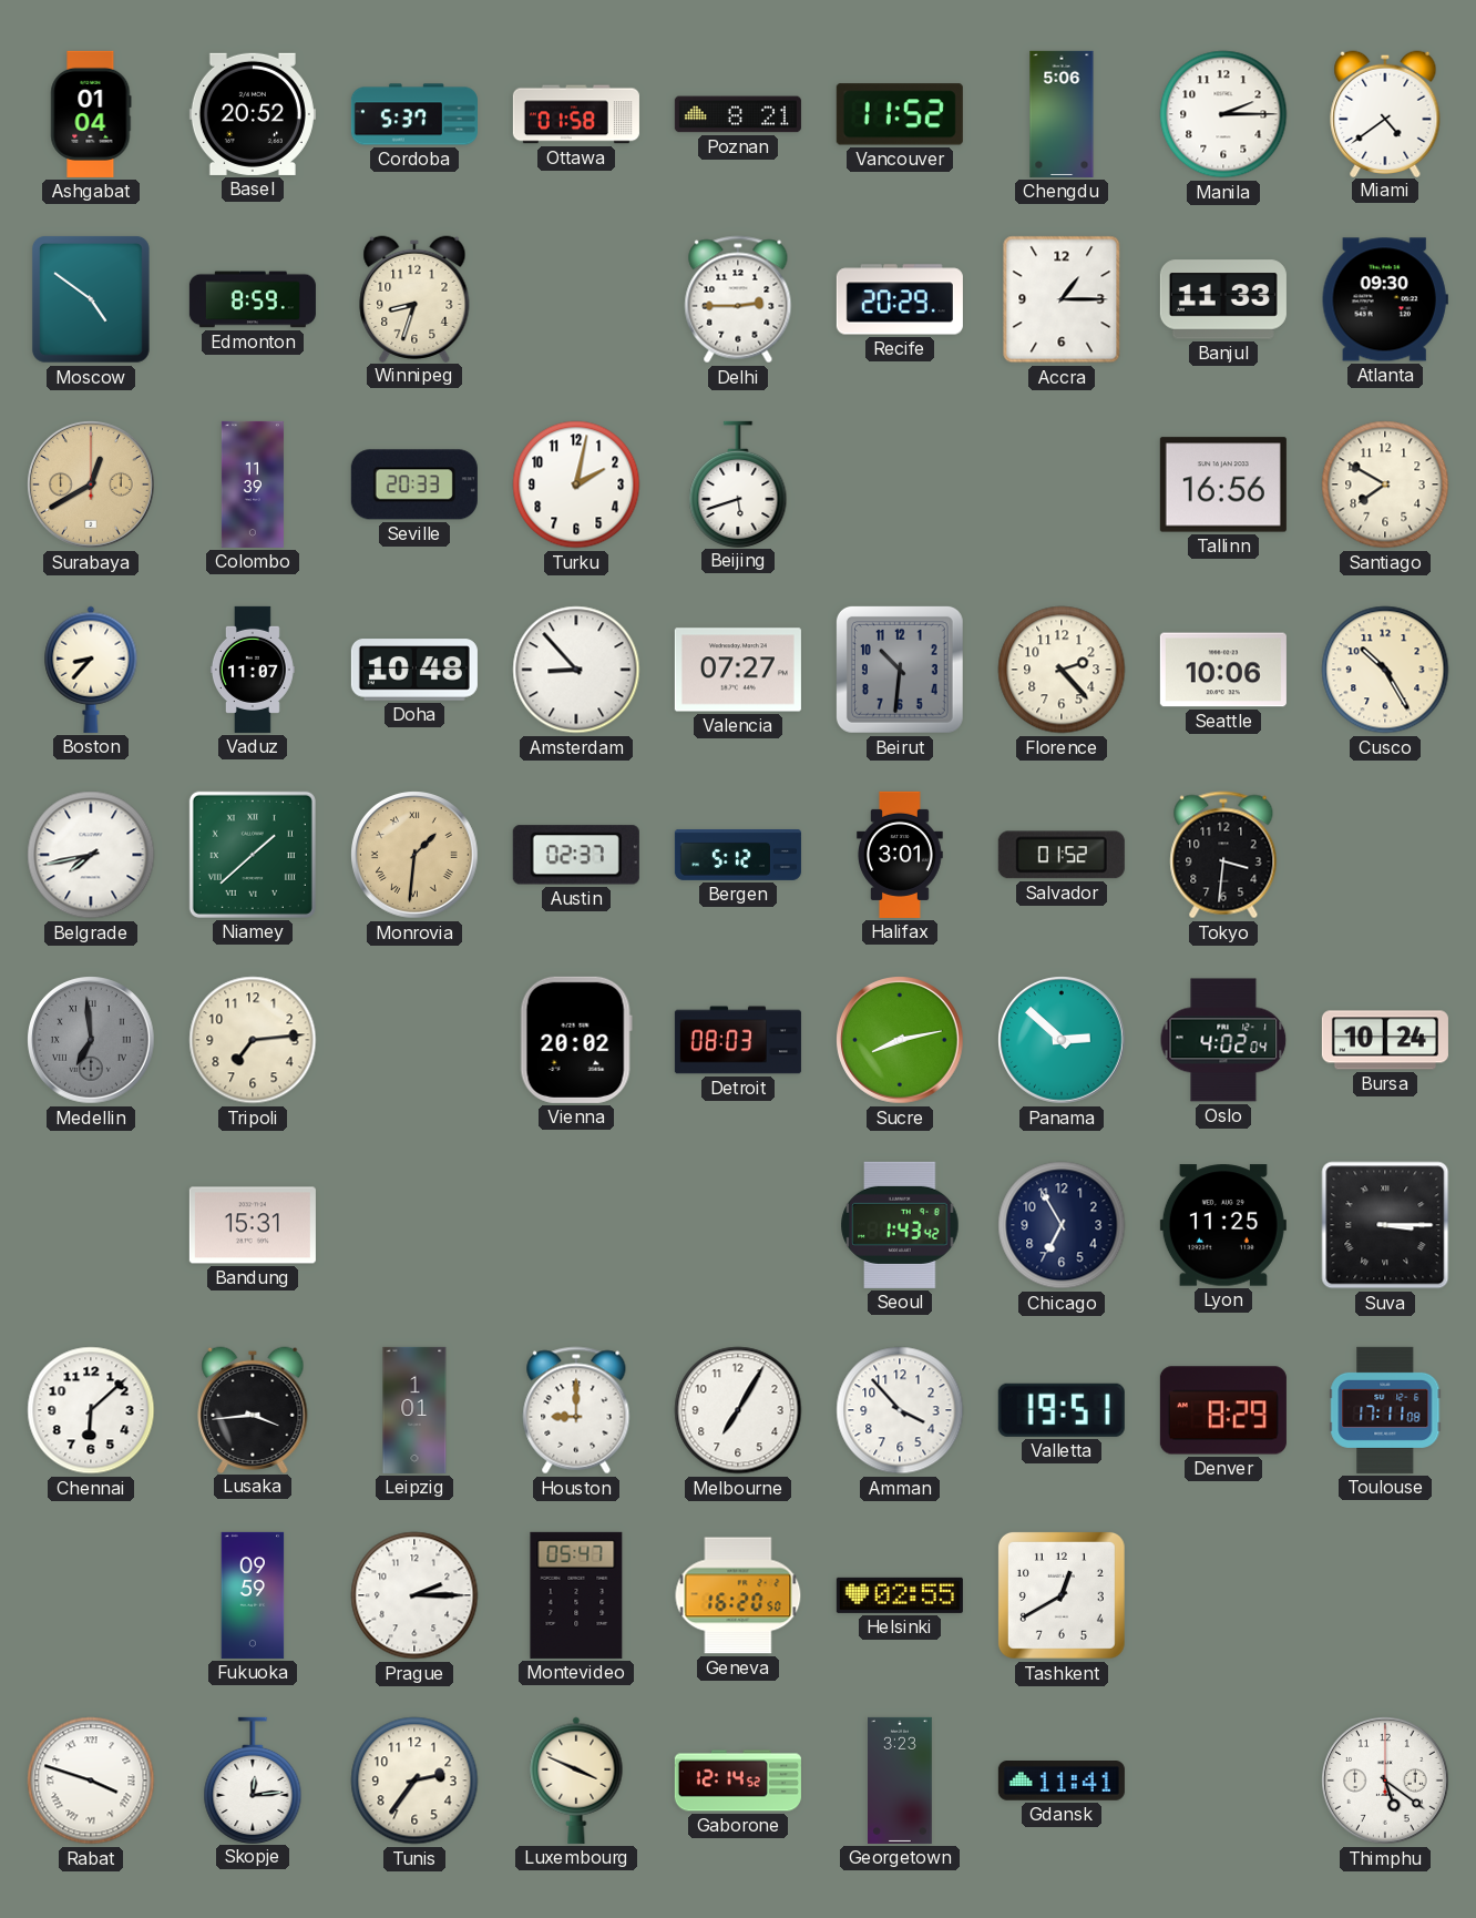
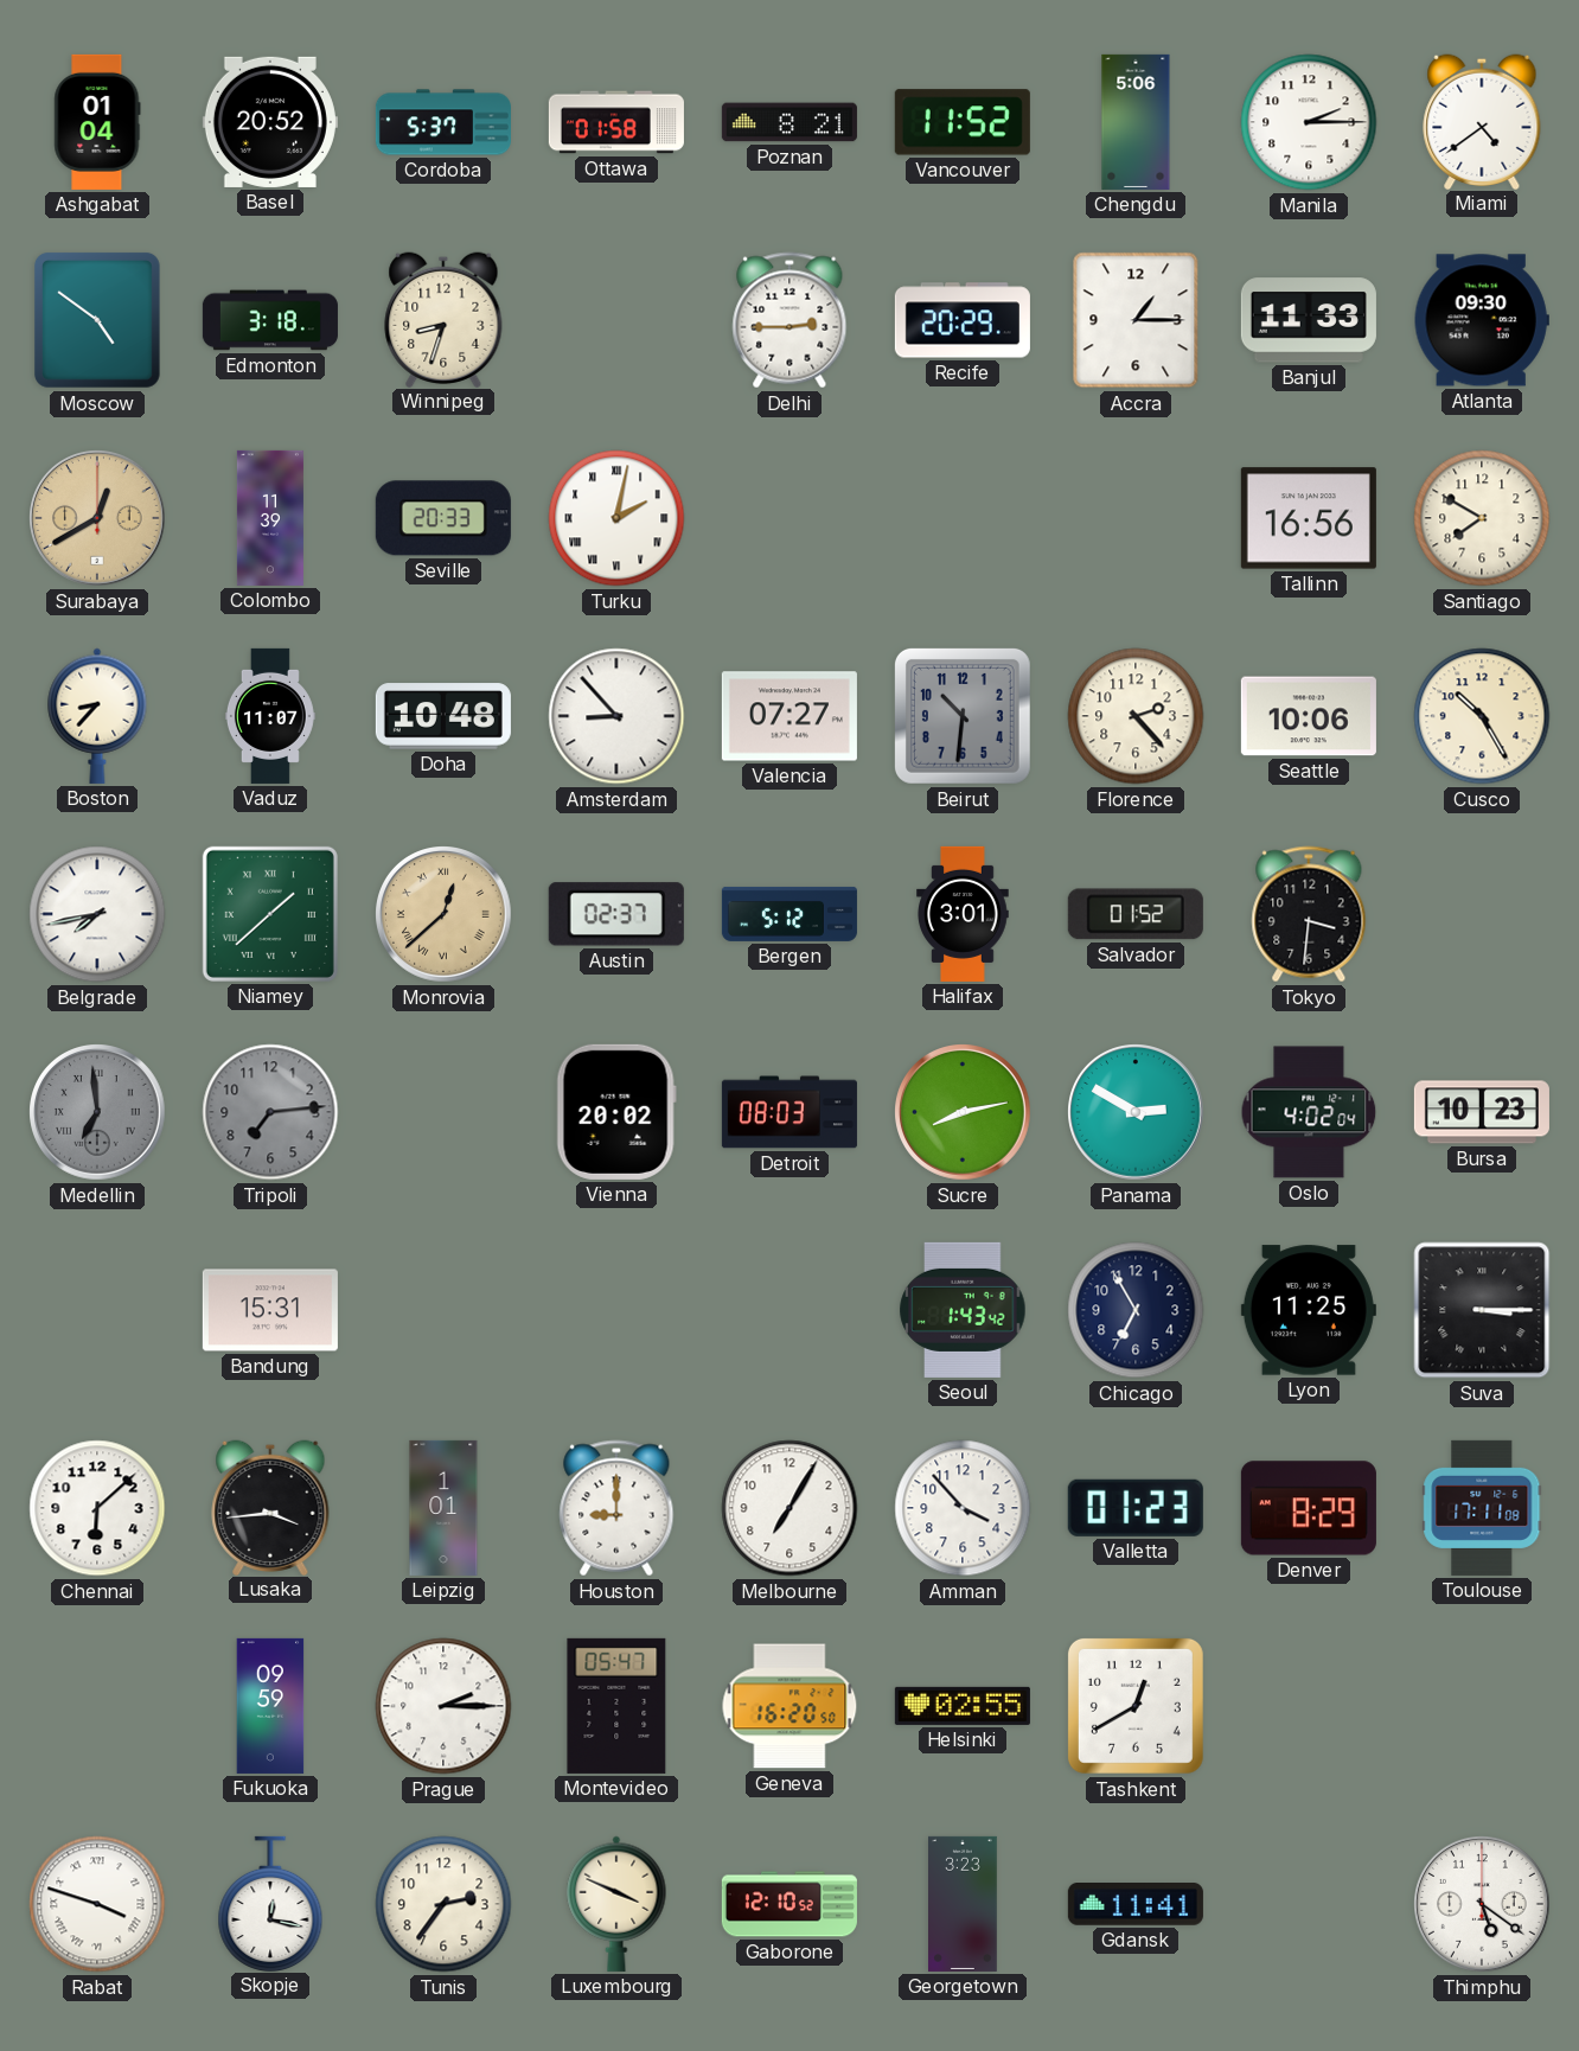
Edmonton: 8:59 -> 3:18 (270, 320)
Turku numerals: Arabic -> Roman (616, 518)
Beijing: 5:42 -> none (738, 483)
Monrovia: 1:31 -> 12:38 (445, 915)
Tripoli dial: cream -> grey (270, 1112)
Panama: 2:52 -> 2:50 (1137, 1113)
Bursa: 10:24 -> 10:23 (1482, 1112)
Valletta: 19:51 -> 01:23 (1136, 1508)
Skopje: 12:14 -> 12:17 (270, 1903)
Gaborone: 12:14 -> 12:10 (789, 1904)
